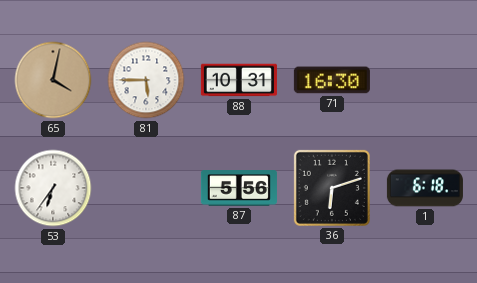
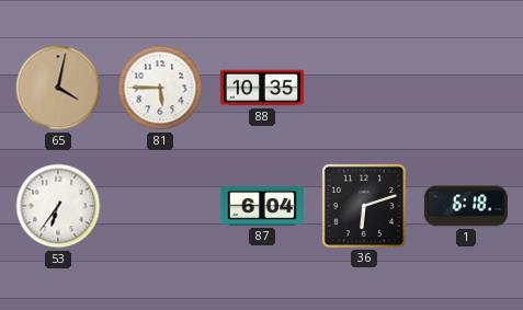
88: 10:31 -> 10:35 (262, 88)
71: 16:30 -> none (332, 80)
87: 5:56 -> 6:04 (262, 206)
